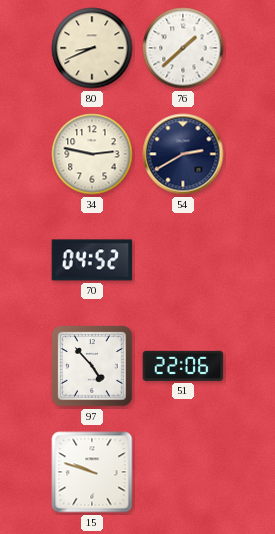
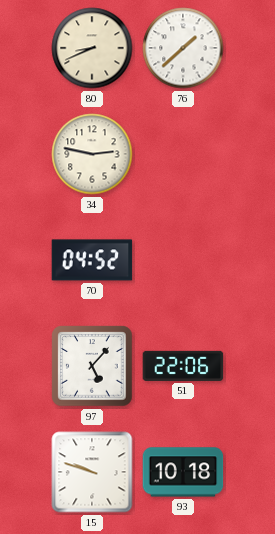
54: 2:40 -> none (183, 154)
97: 4:53 -> 5:07 (92, 366)
93: none -> 10:18 (183, 472)
